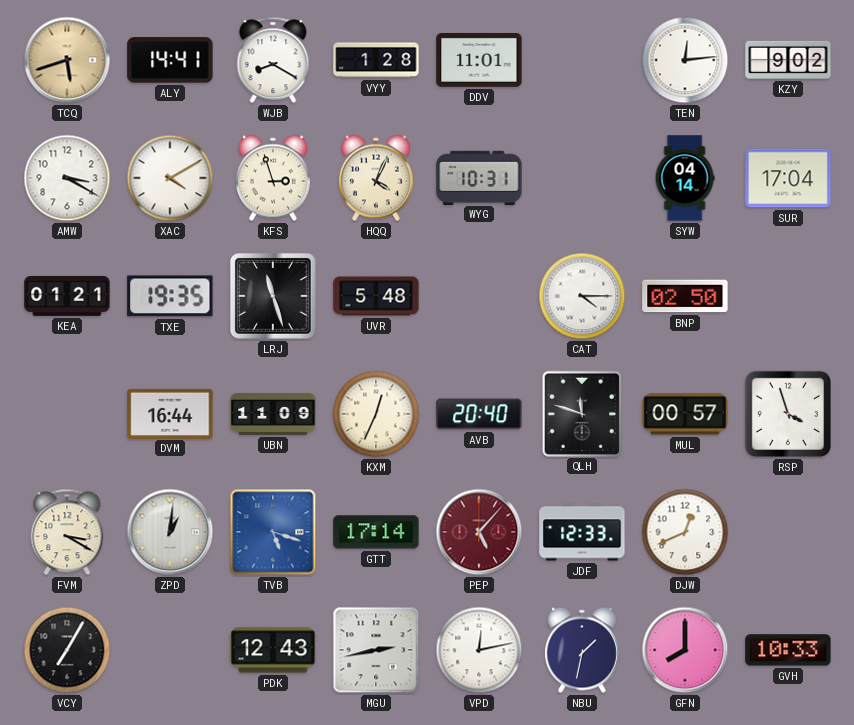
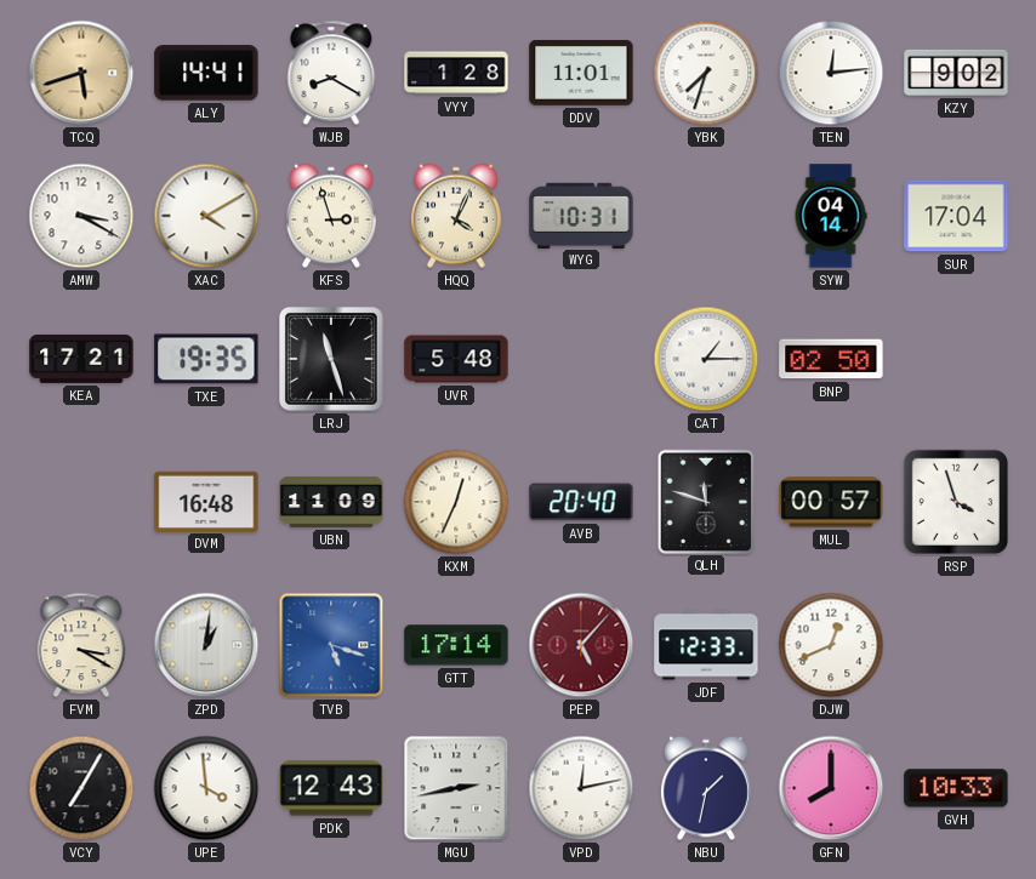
YBK: none -> 7:33 (706, 73)
KEA: 01:21 -> 17:21 (81, 359)
CAT: 4:15 -> 1:15 (706, 359)
DVM: 16:44 -> 16:48 (206, 501)
UPE: none -> 3:59 (206, 788)
